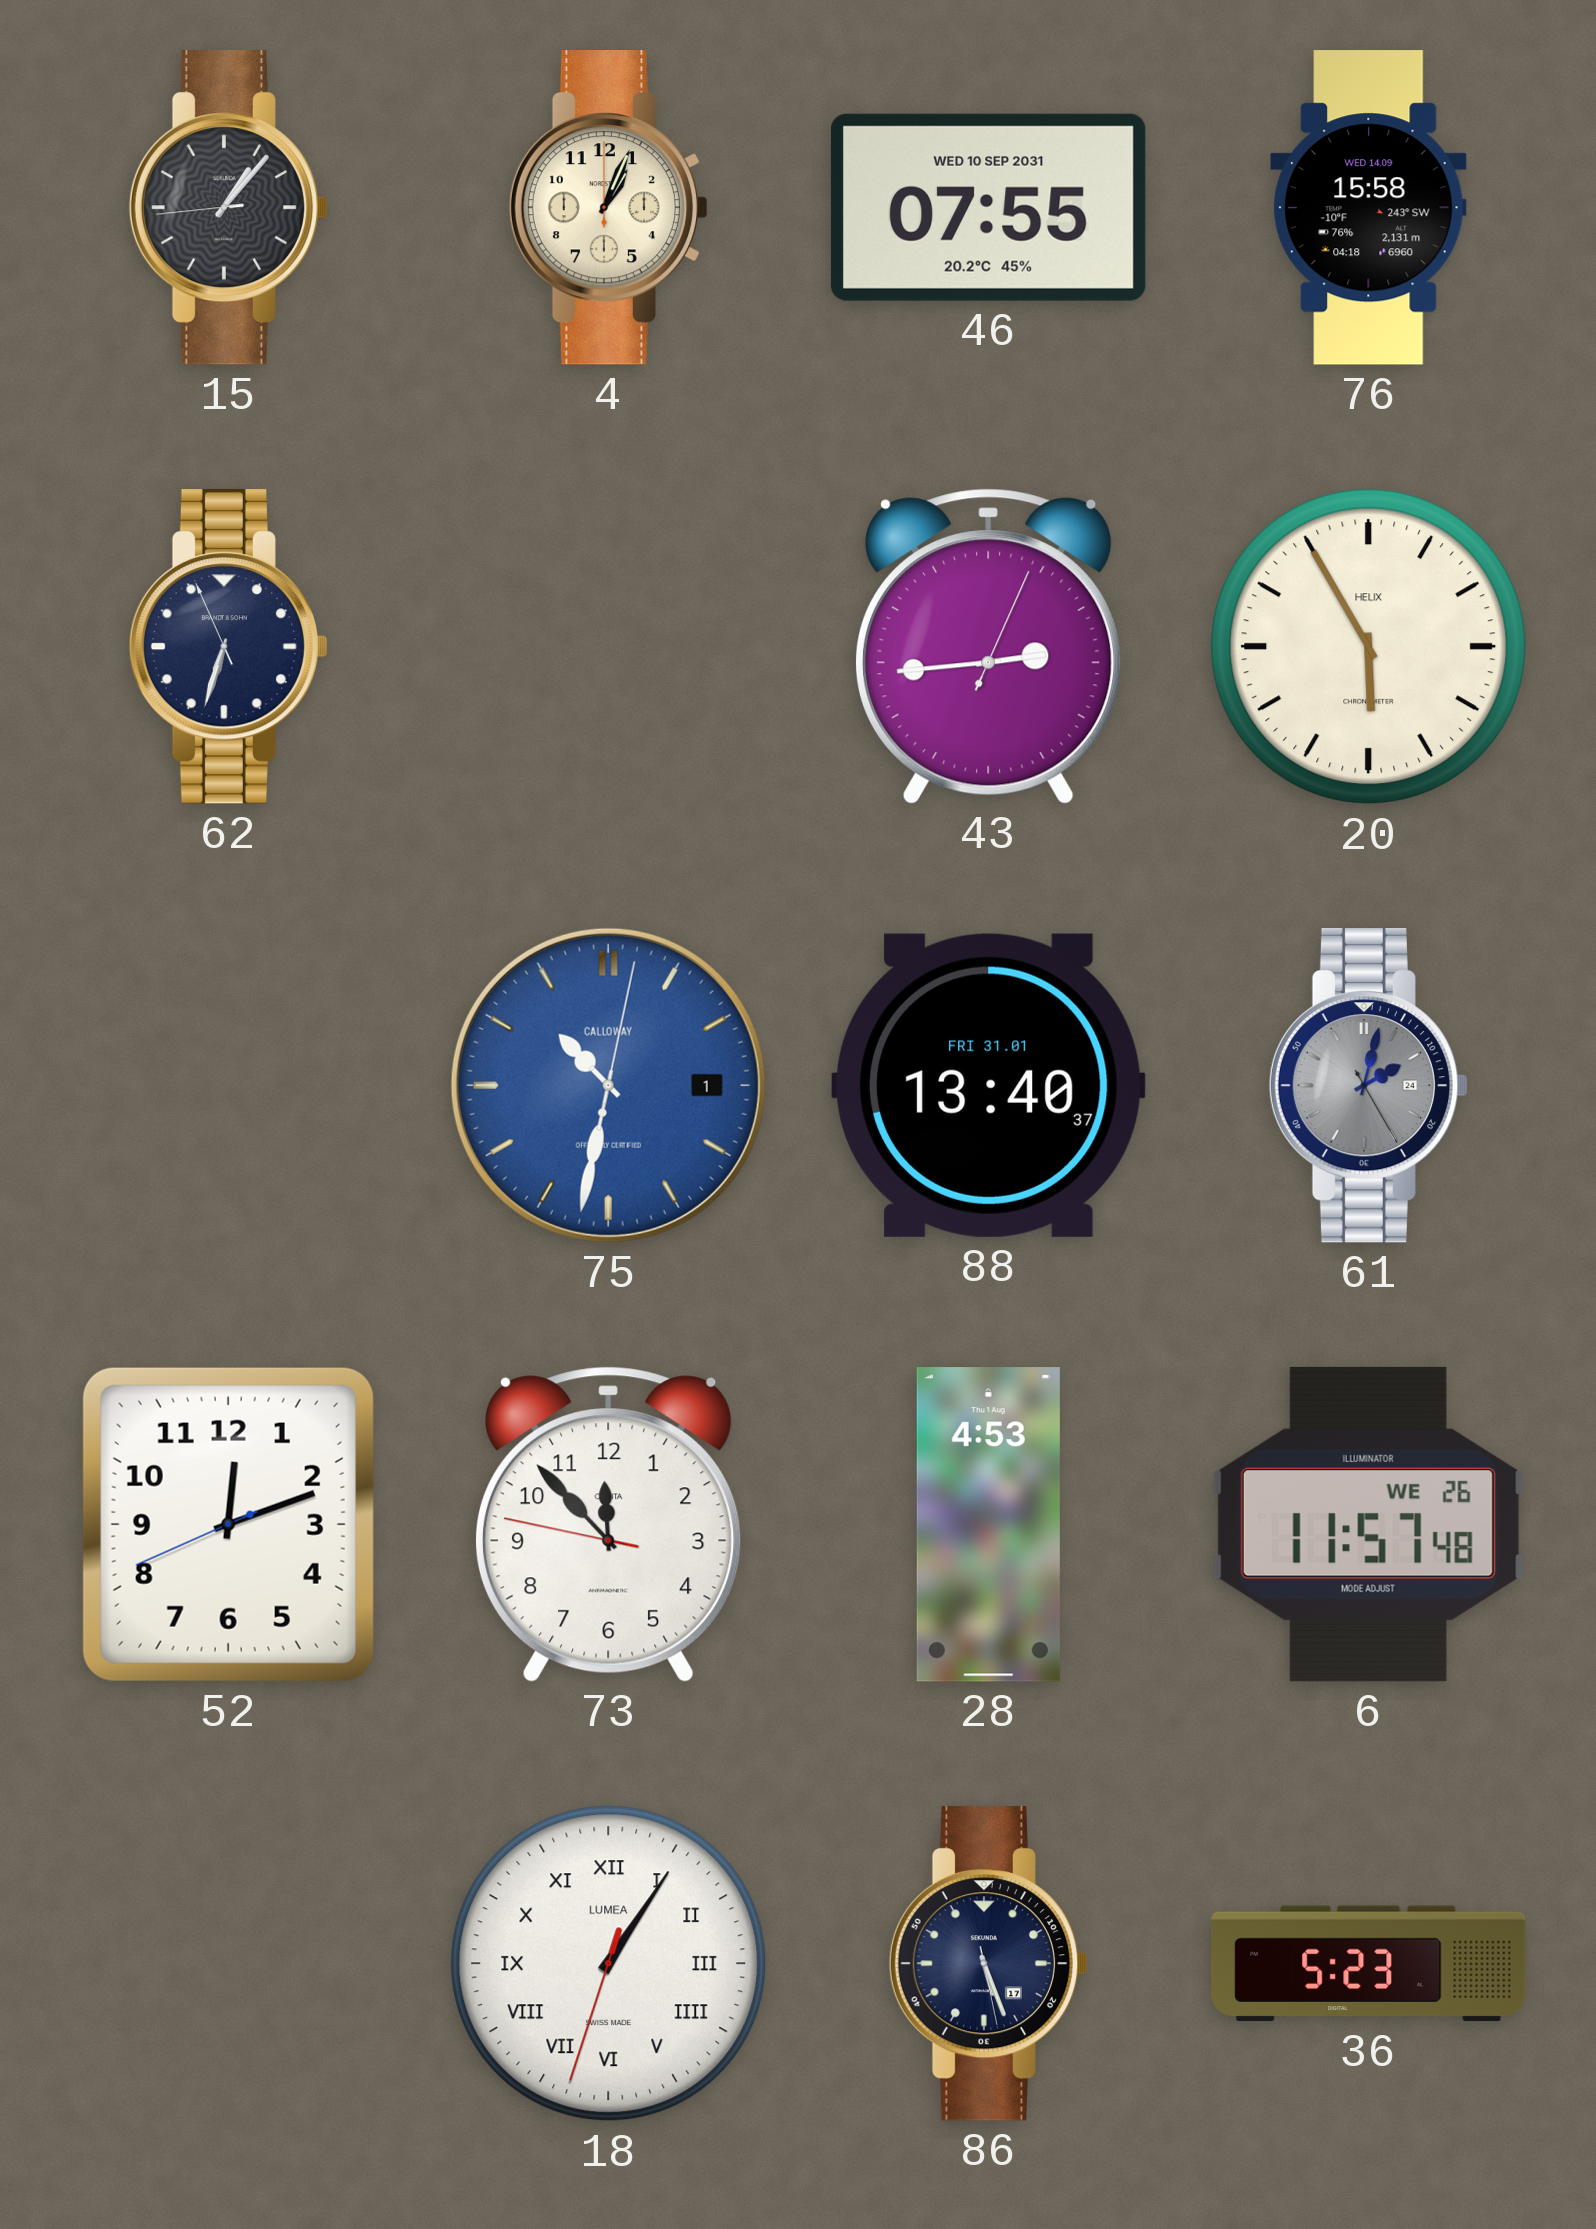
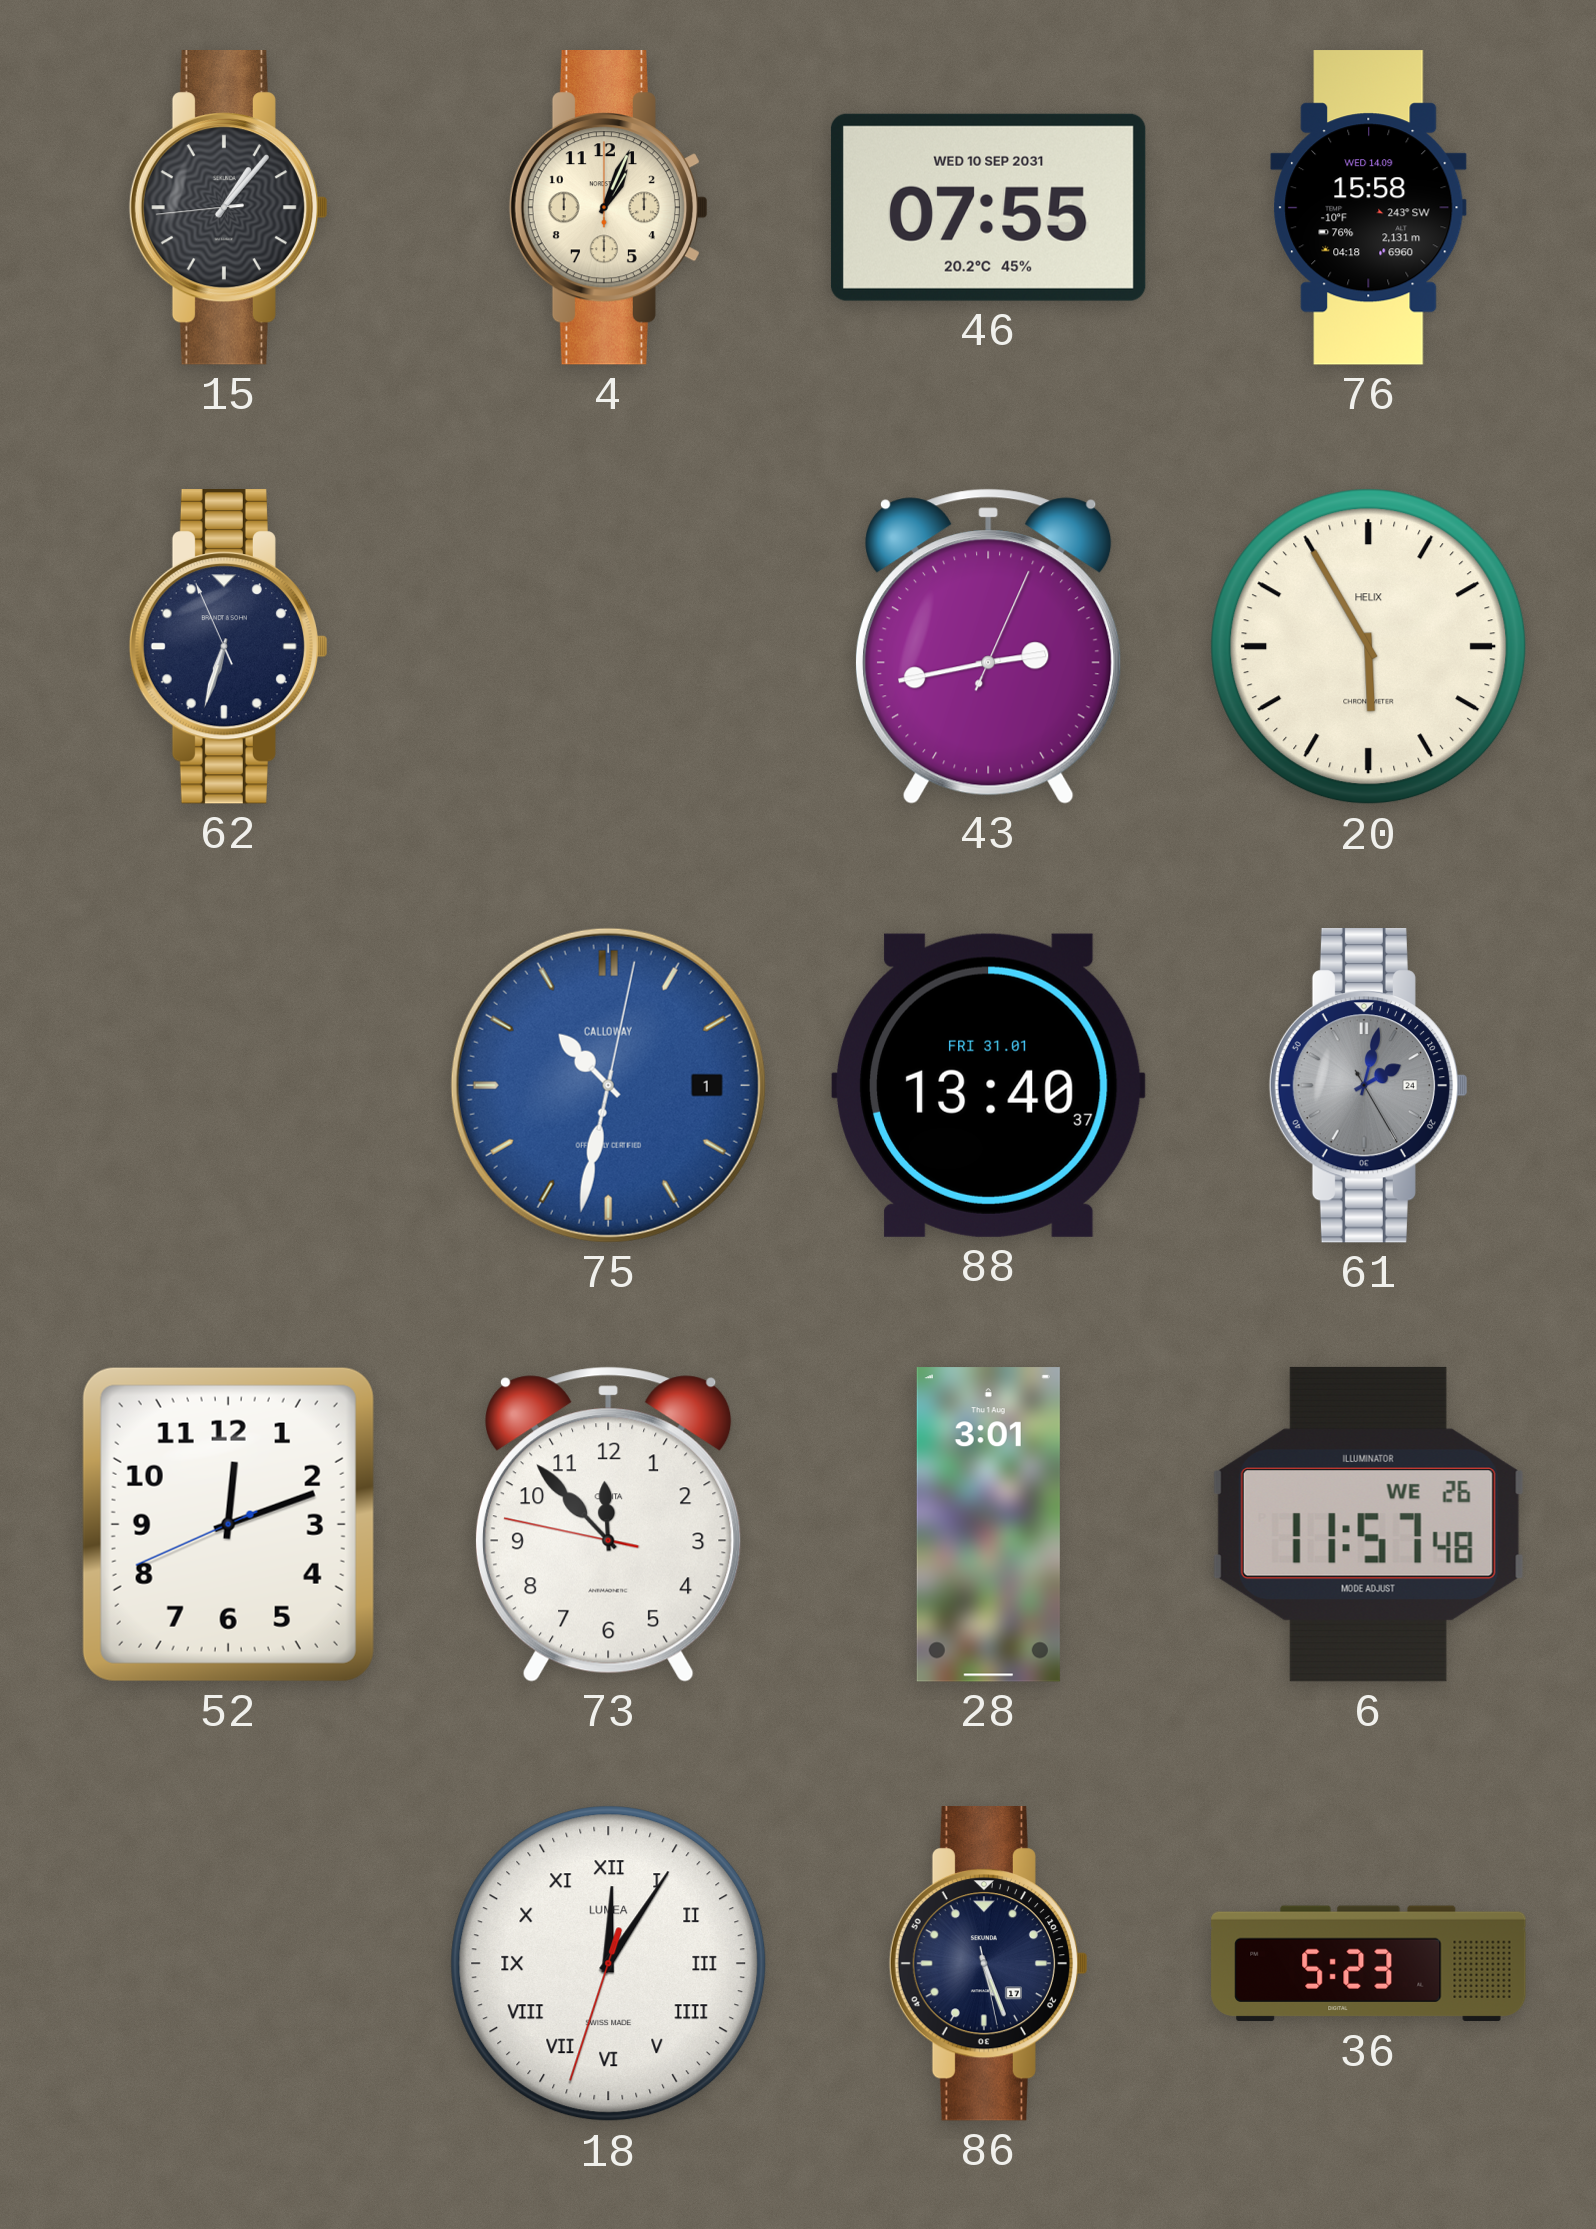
43: 2:44 -> 2:43 (988, 646)
28: 4:53 -> 3:01 (988, 1525)
18: 1:05 -> 12:05 (609, 1964)
